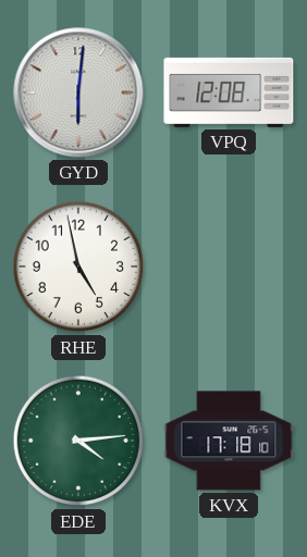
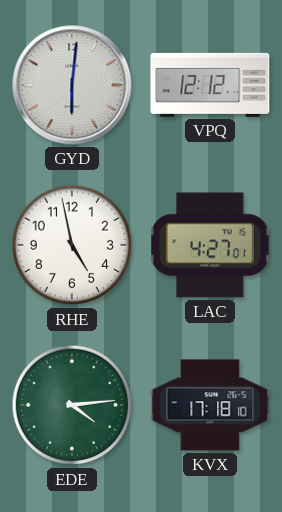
VPQ: 12:08 -> 12:12 (210, 85)
LAC: none -> 4:27 (211, 245)
